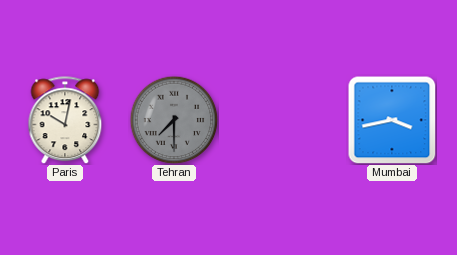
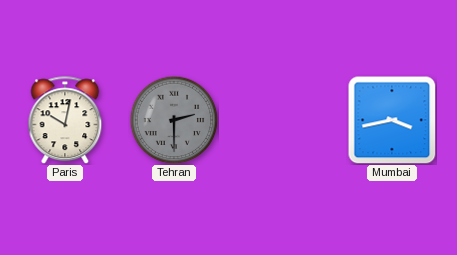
Tehran: 7:30 -> 2:30 (174, 120)
